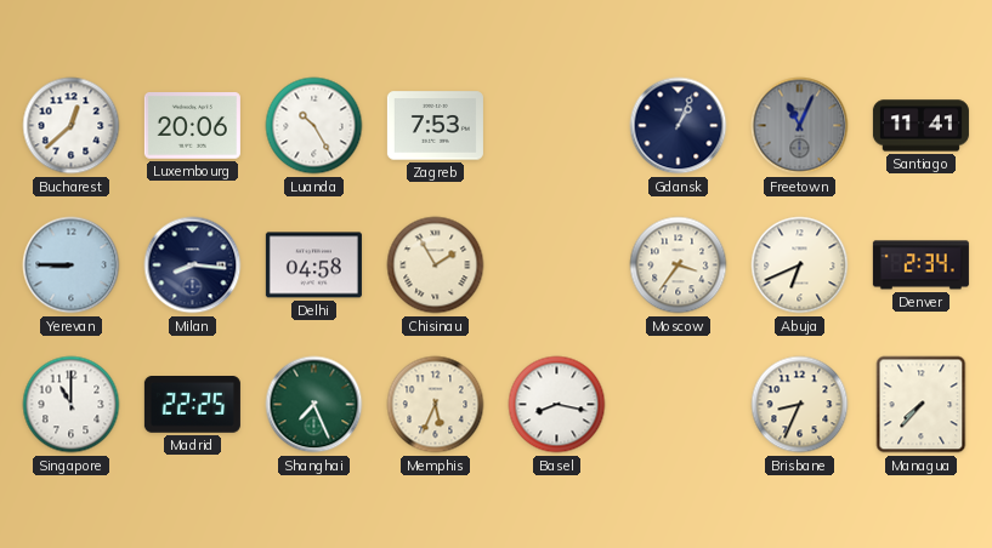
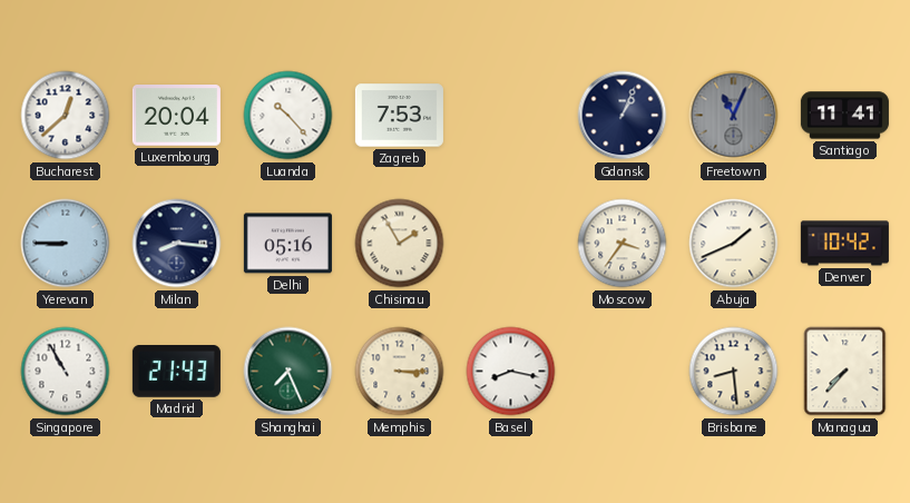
Luxembourg: 20:06 -> 20:04 (176, 116)
Luanda: 10:25 -> 10:23 (288, 116)
Delhi: 04:58 -> 05:16 (287, 244)
Abuja: 6:41 -> 1:41 (734, 244)
Denver: 2:34 -> 10:42 (844, 244)
Singapore: 11:00 -> 10:55 (66, 372)
Madrid: 22:25 -> 21:43 (176, 372)
Memphis: 5:34 -> 3:15 (400, 372)
Brisbane: 8:34 -> 8:29 (734, 372)
